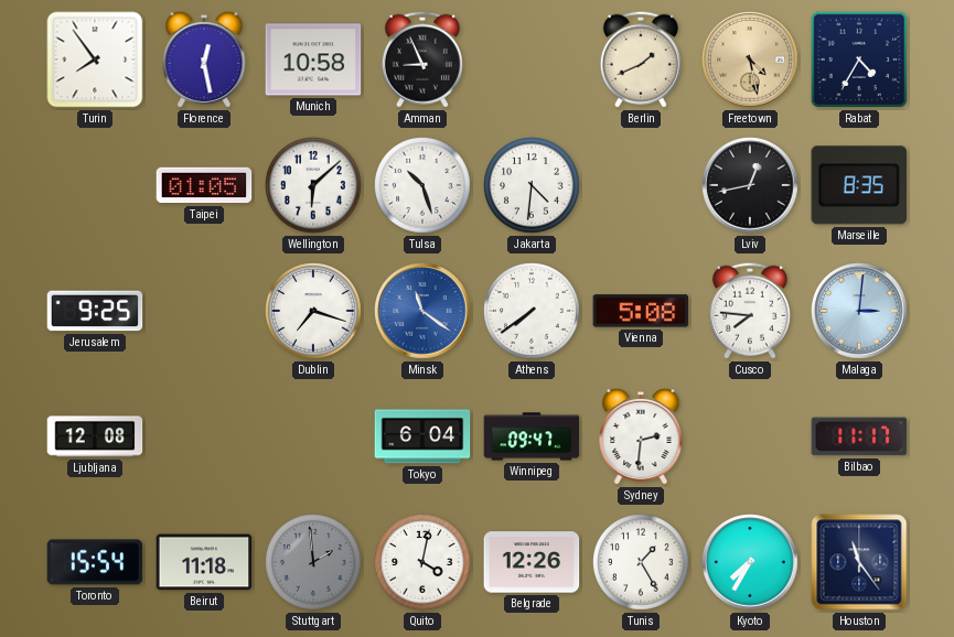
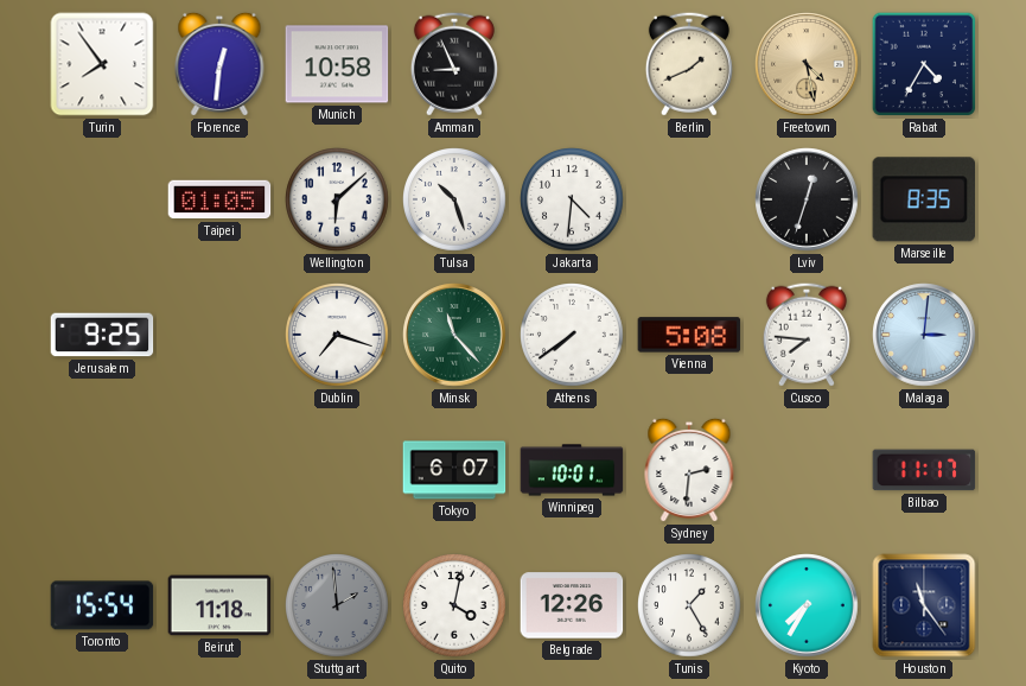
Florence: 12:28 -> 12:31 (219, 64)
Lviv: 12:43 -> 12:33 (807, 199)
Minsk: 11:21 -> 11:23 (454, 335)
Minsk dial: blue -> green (454, 335)
Ljubljana: 12:08 -> none (95, 436)
Tokyo: 6:04 -> 6:07 (454, 470)
Winnipeg: 09:47 -> 10:01 (572, 470)
